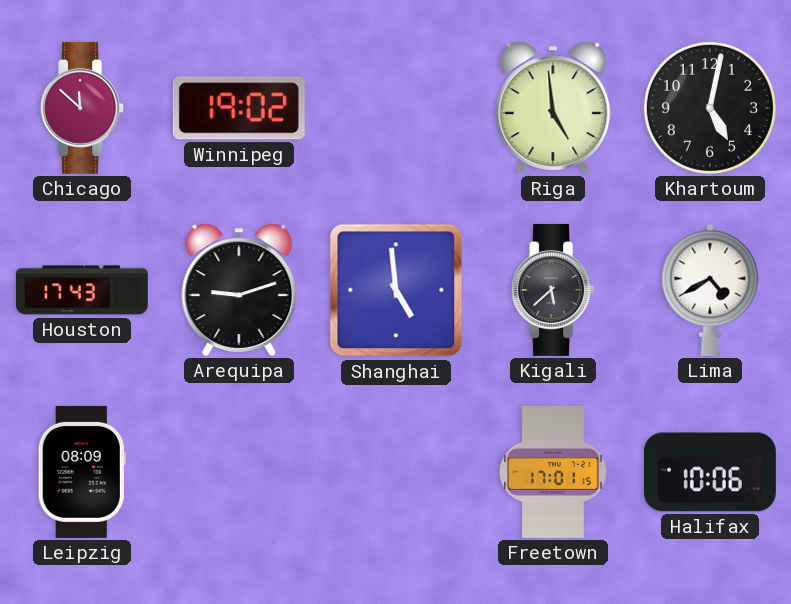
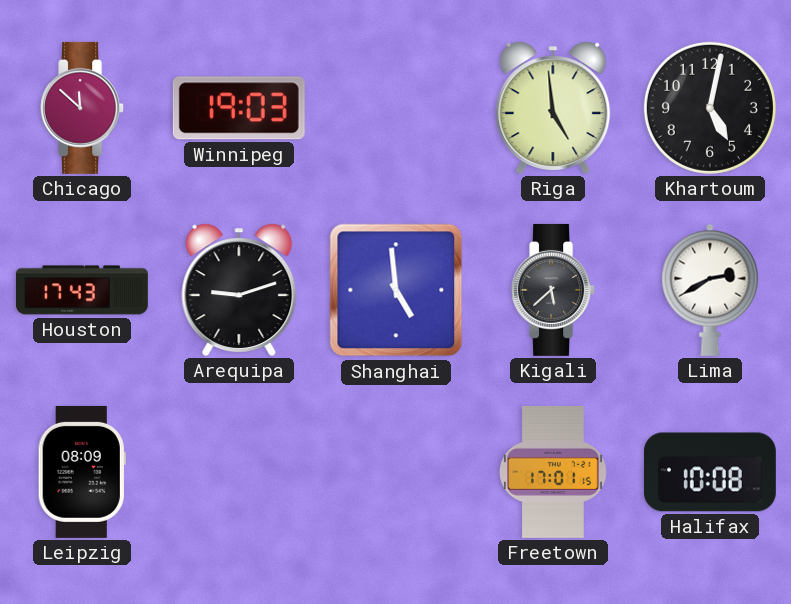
Winnipeg: 19:02 -> 19:03 (239, 108)
Lima: 4:40 -> 2:40 (710, 290)
Halifax: 10:06 -> 10:08 (710, 472)
